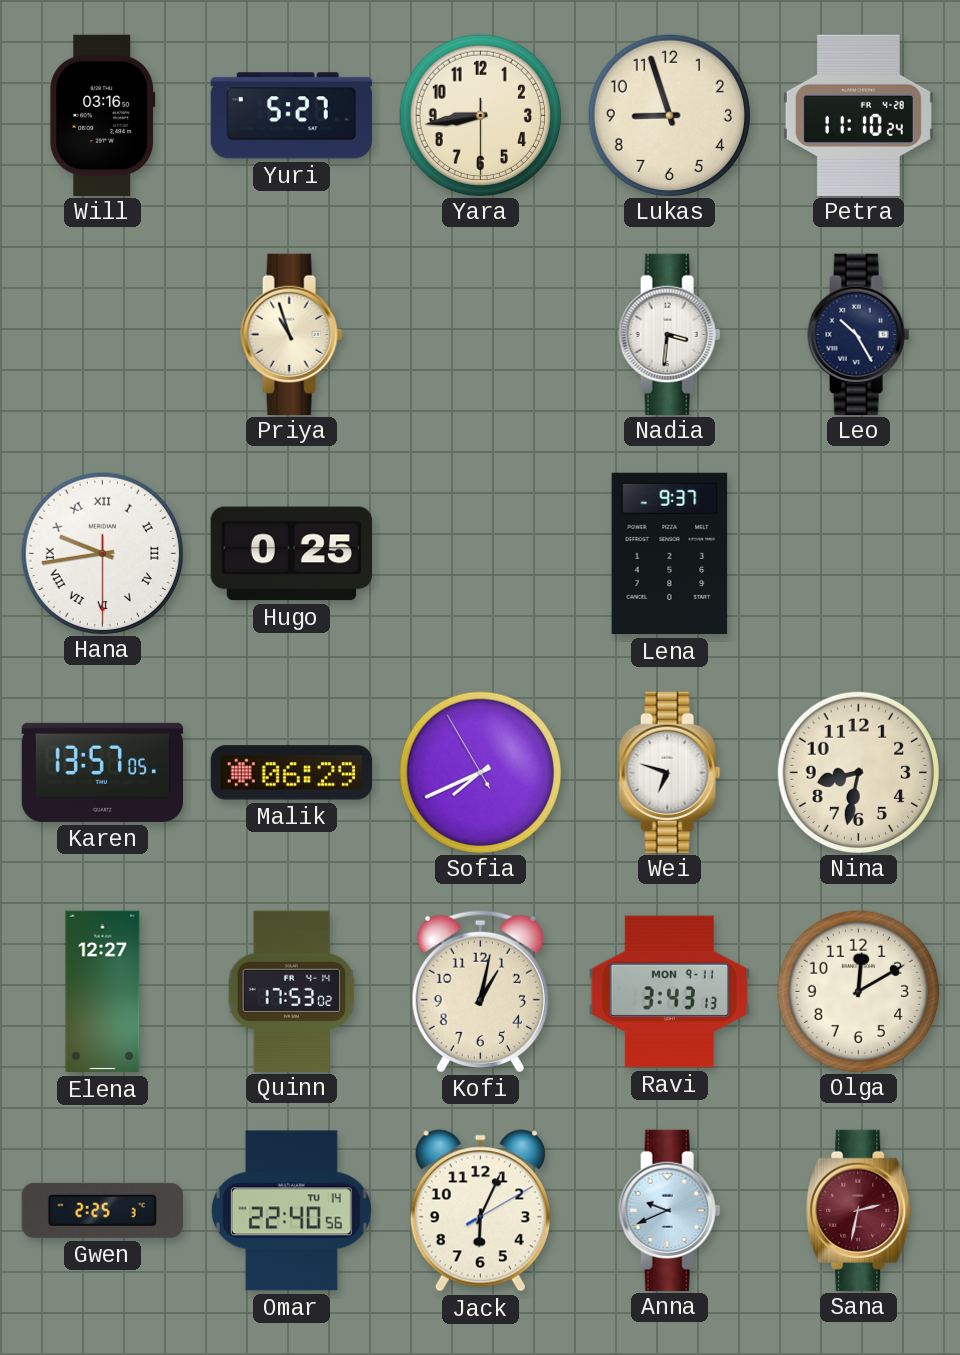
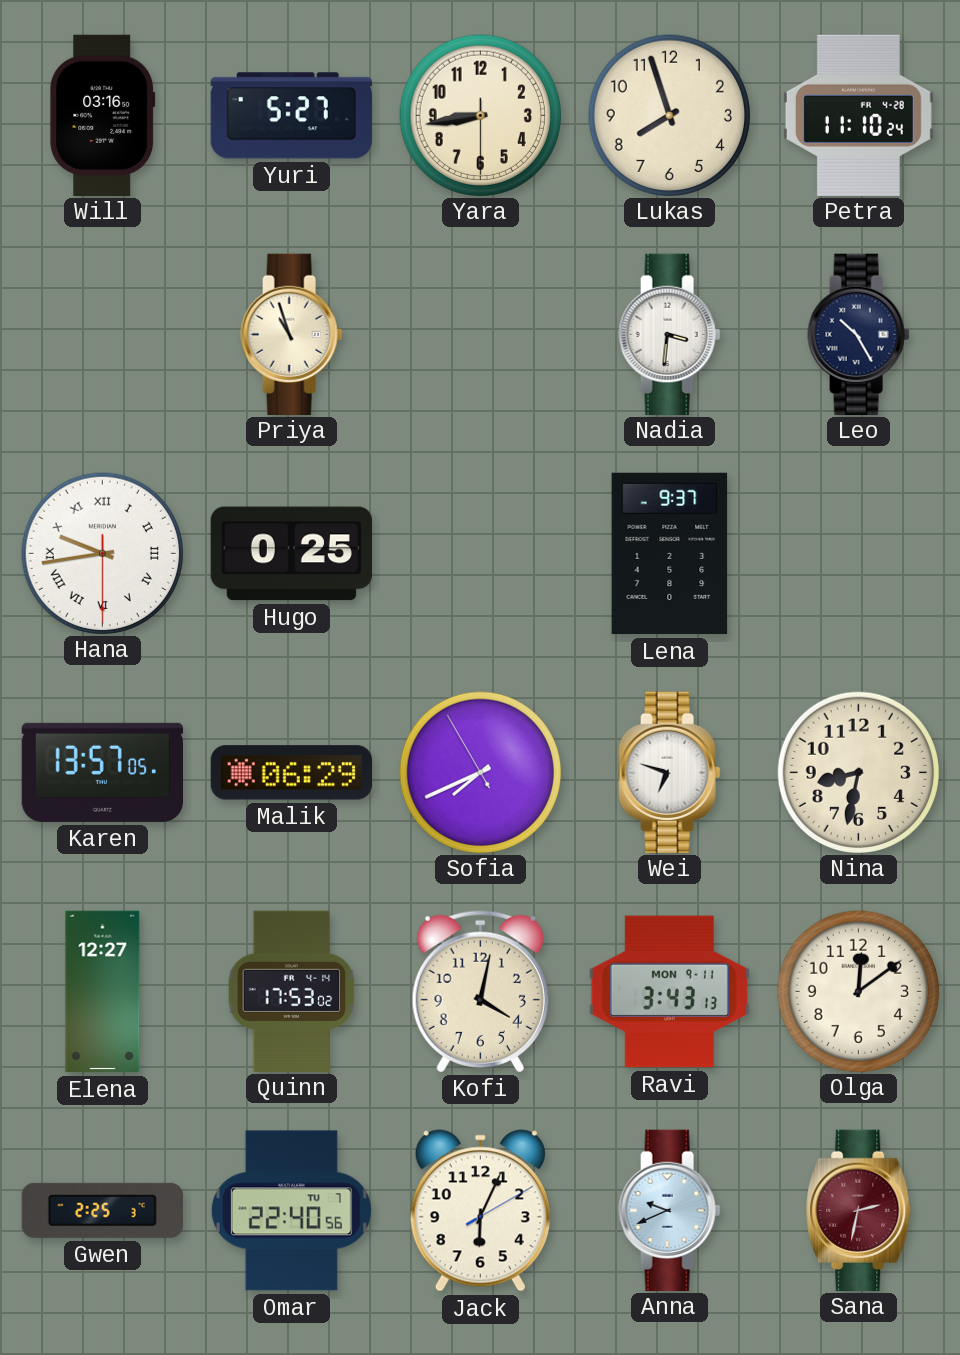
Lukas: 8:57 -> 7:57 (669, 115)
Kofi: 1:02 -> 4:02 (480, 991)
Olga: 12:10 -> 12:09 (858, 991)
Omar date: TU 14 -> TU 7 (291, 1211)
